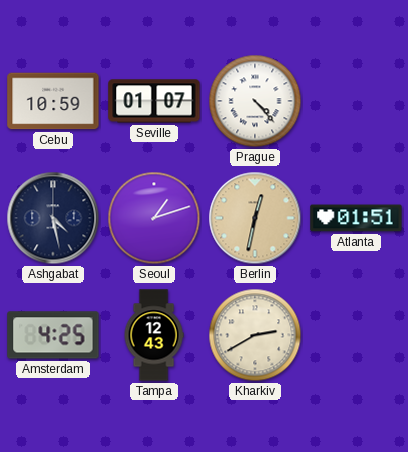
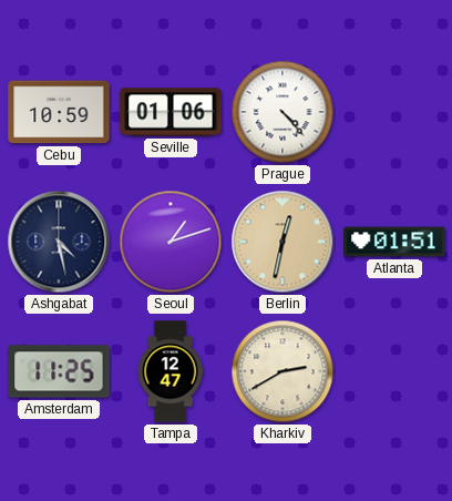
Seville: 01:07 -> 01:06 (171, 112)
Amsterdam: 4:25 -> 11:25 (59, 371)
Tampa: 12:43 -> 12:47 (171, 371)
